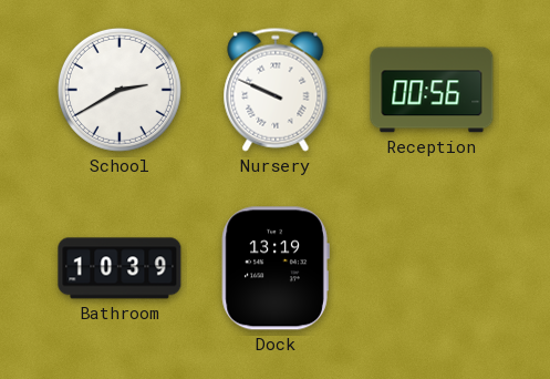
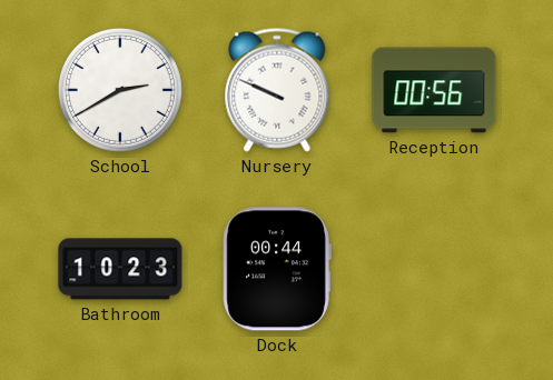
Bathroom: 10:39 -> 10:23 (120, 269)
Dock: 13:19 -> 00:44 (277, 269)
